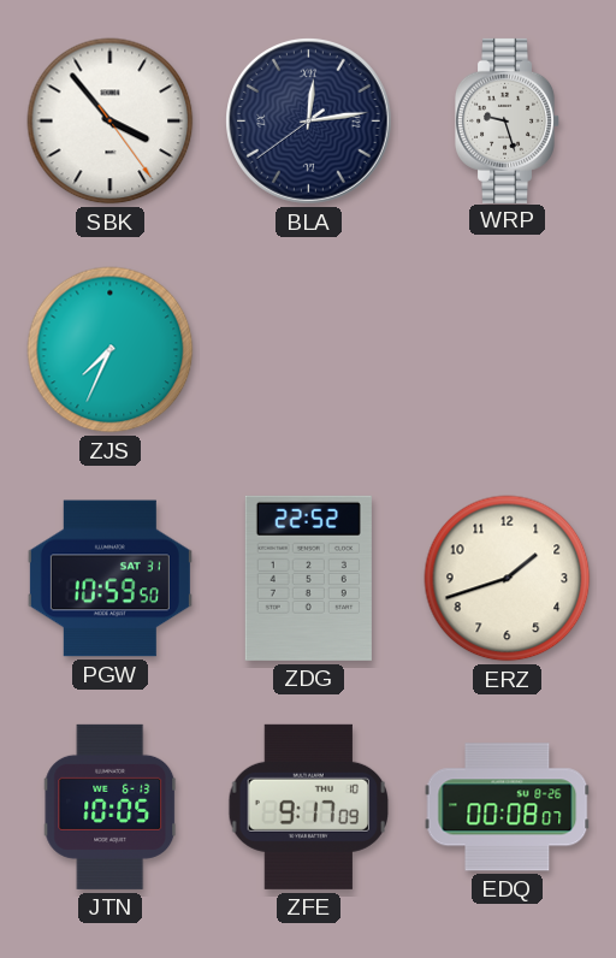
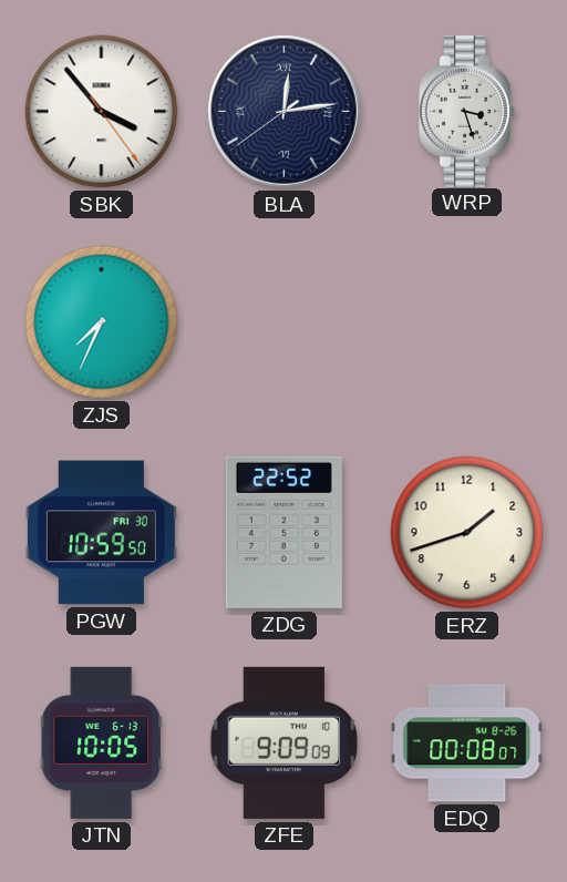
WRP: 9:27 -> 3:27 (466, 111)
PGW date: SAT 31 -> FRI 30 (101, 533)
ZFE: 9:17 -> 9:09 (285, 742)
